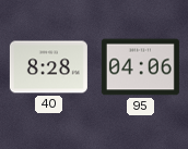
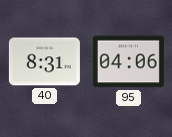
40: 8:28 -> 8:31 (44, 62)
